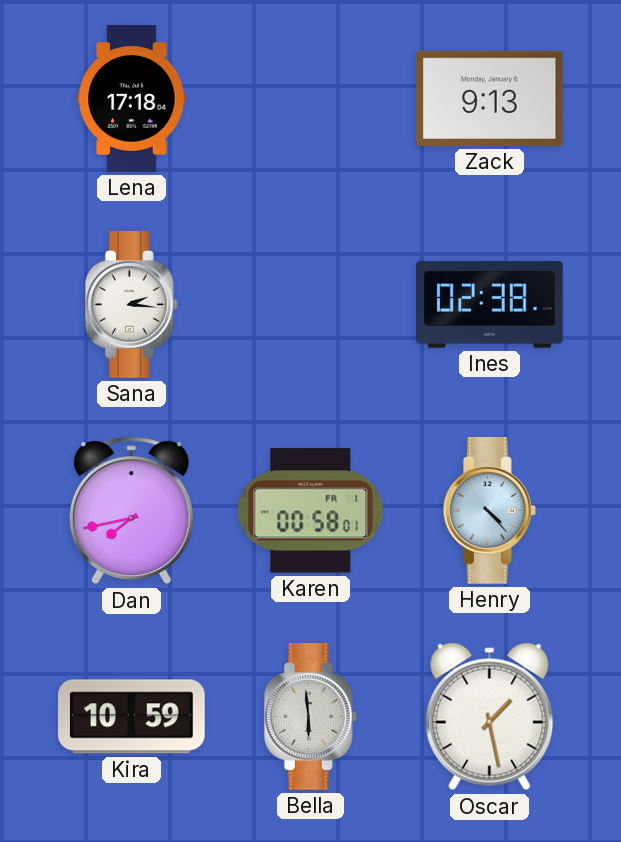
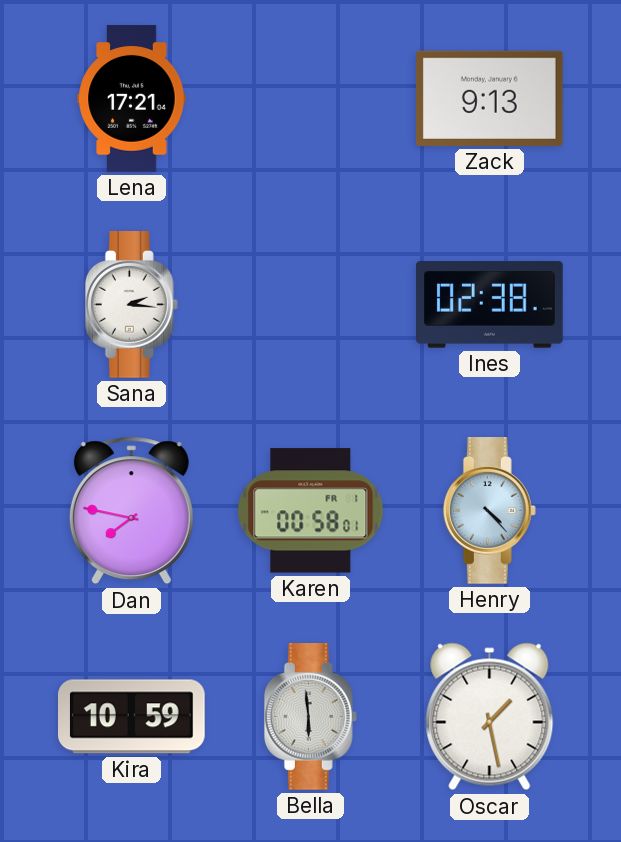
Lena: 17:18 -> 17:21 (132, 99)
Dan: 7:43 -> 7:47 (131, 511)
